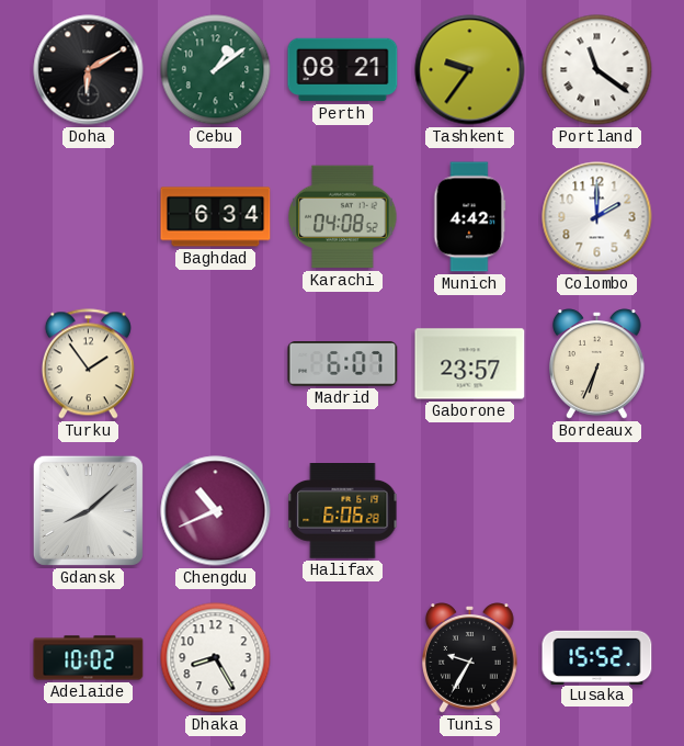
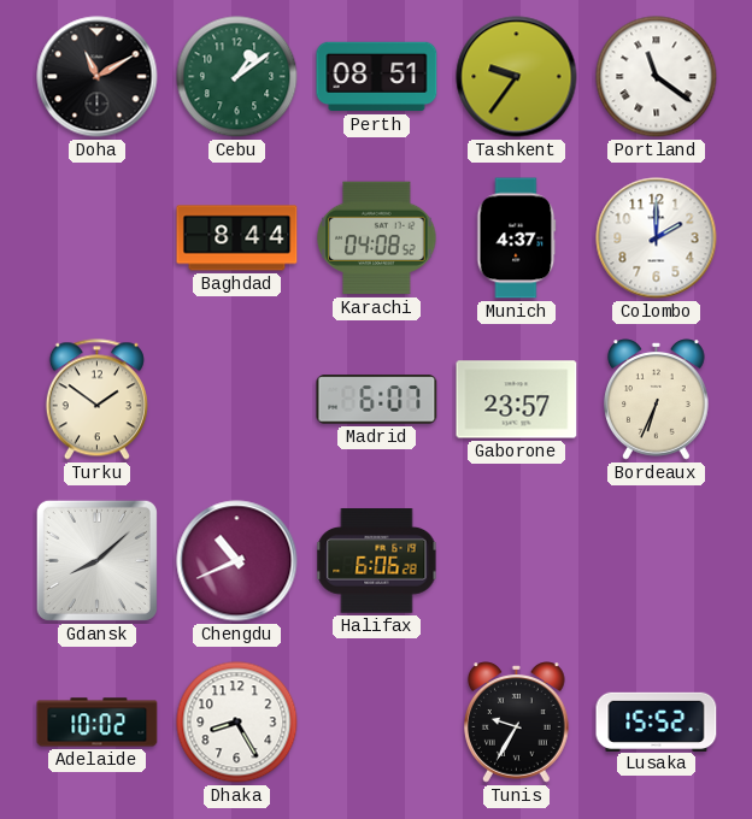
Doha: 6:10 -> 11:10 (98, 77)
Perth: 08:21 -> 08:51 (377, 77)
Baghdad: 6:34 -> 8:44 (237, 238)
Munich: 4:42 -> 4:37 (517, 238)
Turku: 1:54 -> 1:51 (96, 400)
